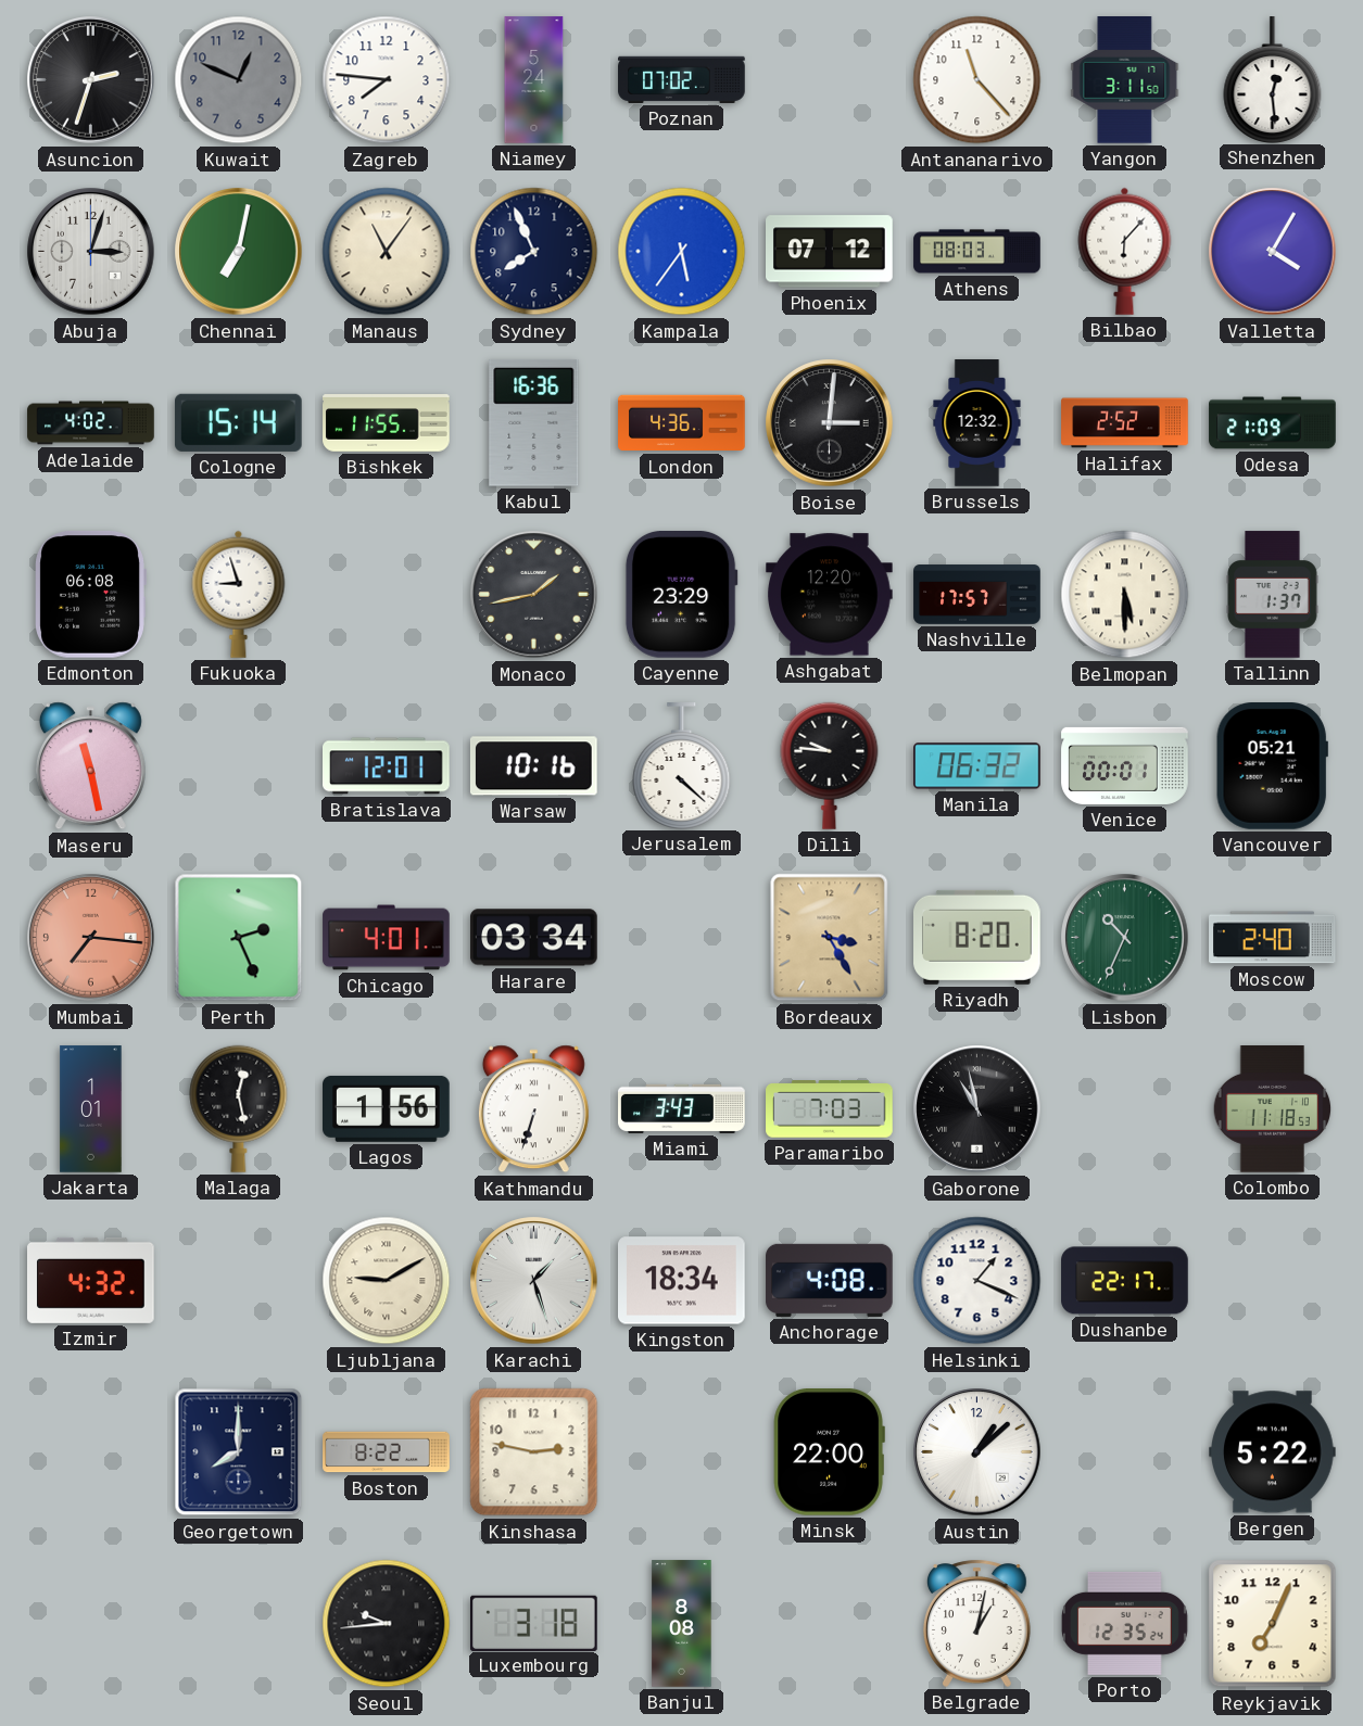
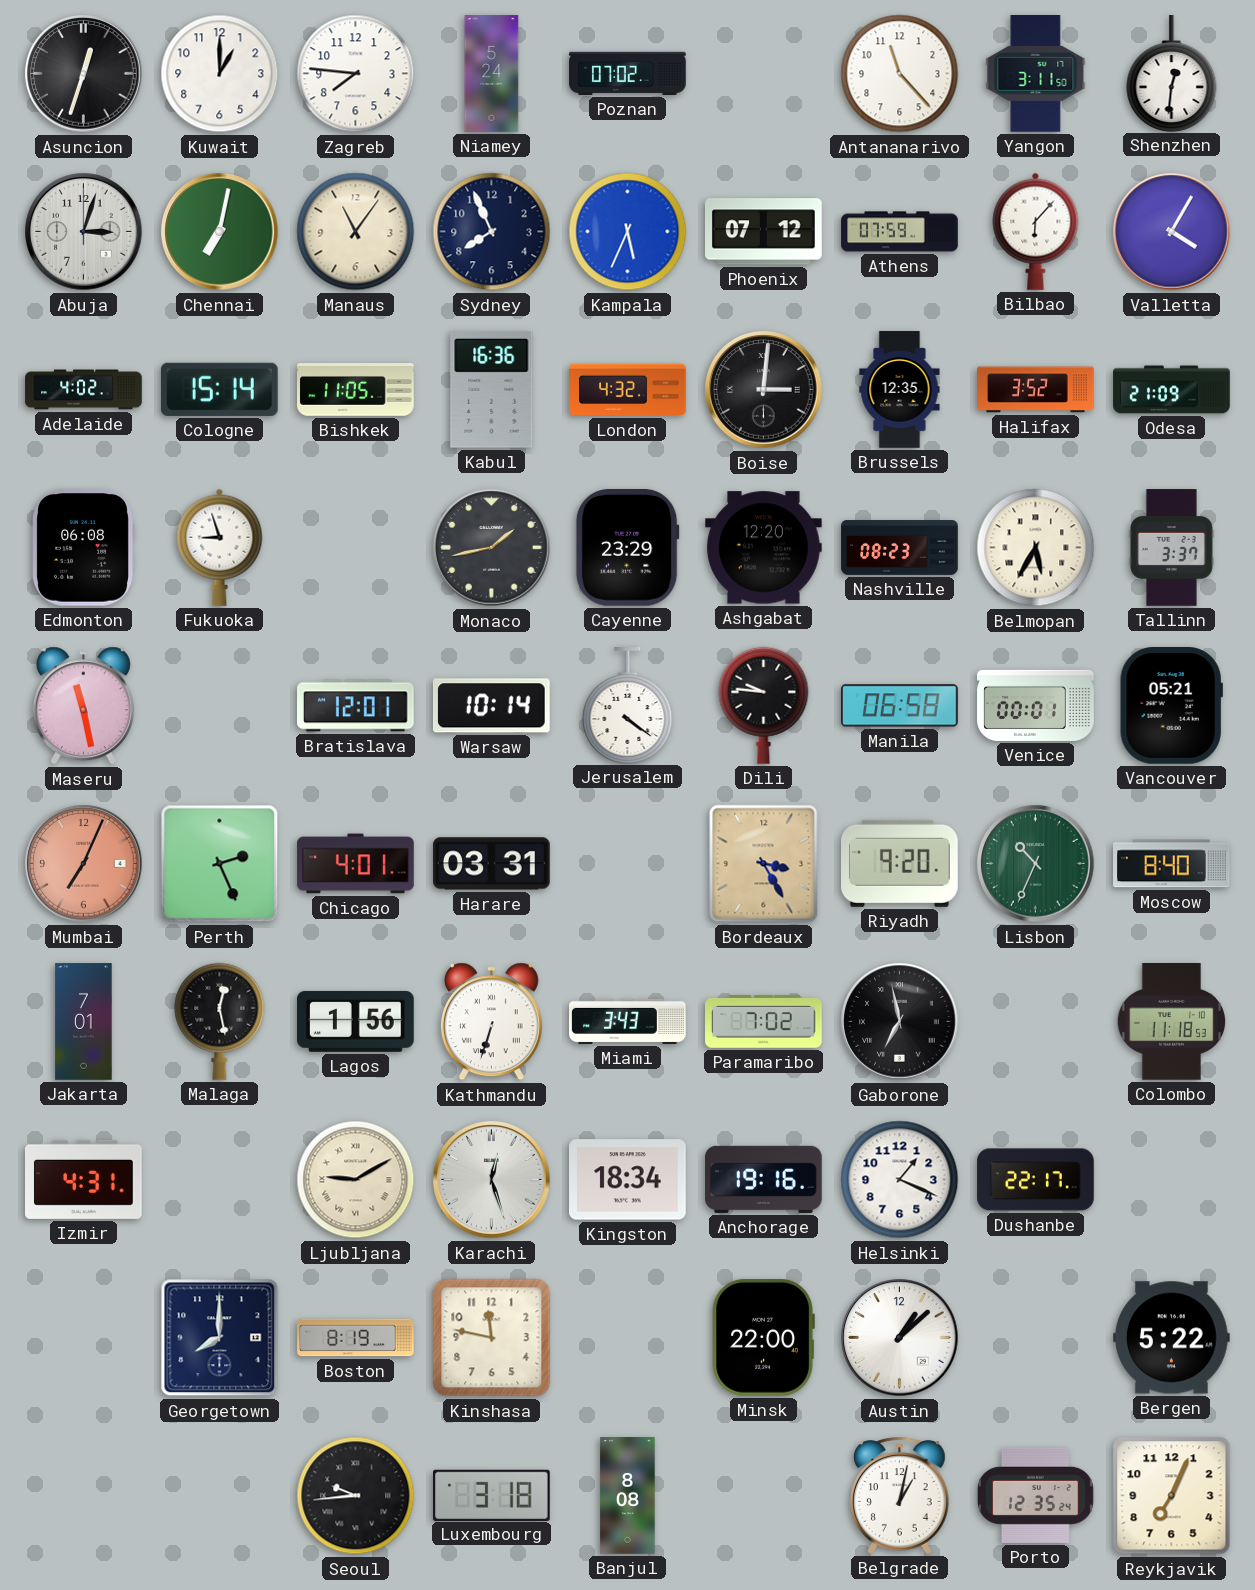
Asuncion: 2:33 -> 12:33 (84, 74)
Kuwait: 12:49 -> 1:00 (220, 74)
Kuwait dial: grey -> white (220, 74)
Shenzhen: 12:29 -> 12:31 (1172, 73)
Kampala: 5:36 -> 5:34 (628, 232)
Athens: 08:03 -> 07:59 (900, 232)
Bishkek: 11:55 -> 11:05 (356, 390)
London: 4:36 -> 4:32 (628, 390)
Brussels: 12:32 -> 12:35 (900, 390)
Halifax: 2:52 -> 3:52 (1036, 390)
Nashville: 17:57 -> 08:23 (900, 548)
Belmopan: 5:30 -> 5:35 (1036, 548)
Tallinn: 1:37 -> 3:37 (1172, 548)
Warsaw: 10:16 -> 10:14 (491, 706)
Jerusalem: 4:22 -> 4:21 (628, 705)
Manila: 06:32 -> 06:58 (900, 706)
Mumbai: 7:16 -> 7:04 (84, 864)
Harare: 03:34 -> 03:31 (492, 864)
Riyadh: 8:20 -> 9:20 (900, 863)
Moscow: 2:40 -> 8:40 (1172, 864)
Jakarta: 1:01 -> 7:01 (84, 1022)
Paramaribo: 7:03 -> 7:02 (764, 1022)
Gaborone: 10:58 -> 6:58 (900, 1022)
Izmir: 4:32 -> 4:31 (84, 1179)
Karachi: 1:27 -> 12:27 (492, 1180)
Anchorage: 4:08 -> 19:16 (764, 1179)
Boston: 8:22 -> 8:19 (356, 1338)
Kinshasa: 2:47 -> 11:47 (492, 1338)
